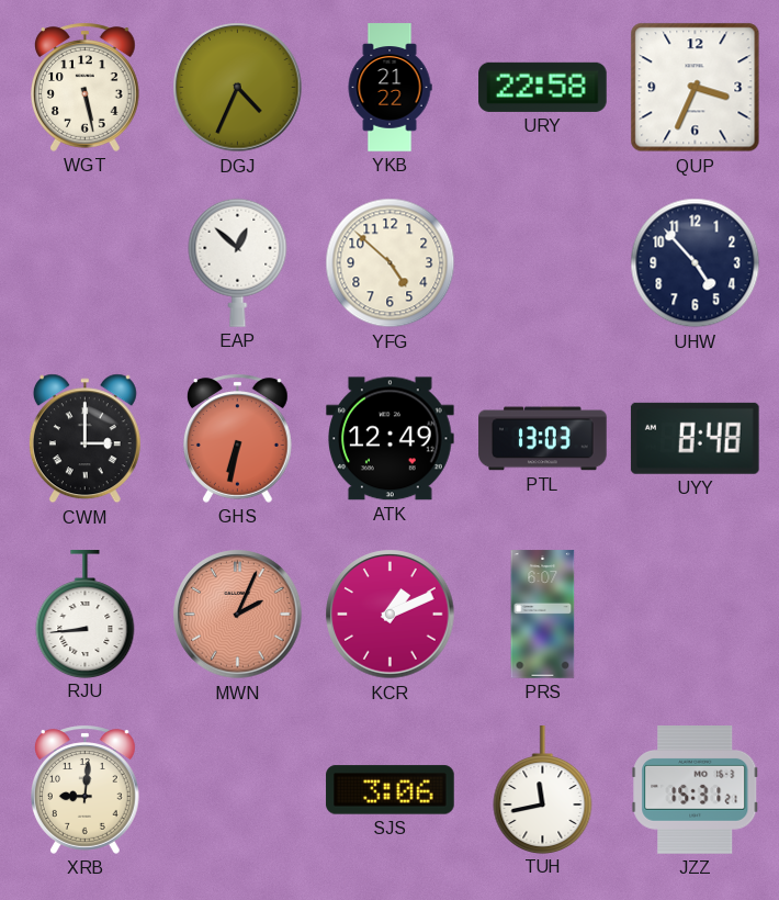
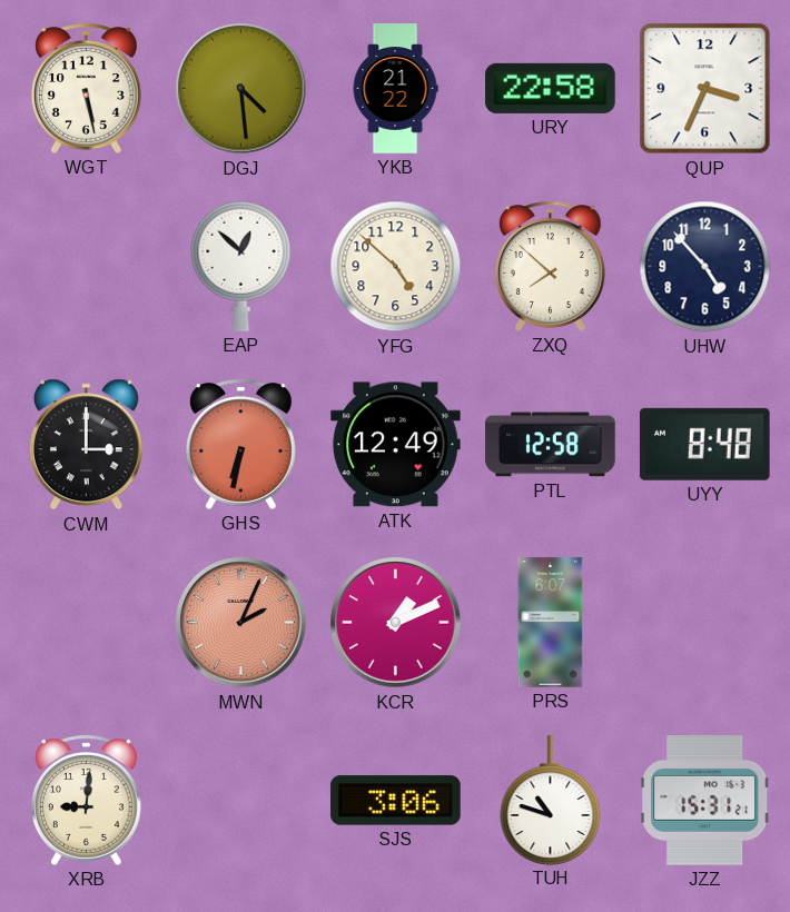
DGJ: 4:34 -> 4:29 (241, 89)
ZXQ: none -> 7:52 (550, 266)
PTL: 13:03 -> 12:58 (551, 445)
RJU: 8:44 -> none (86, 614)
TUH: 11:43 -> 10:48 (551, 800)
